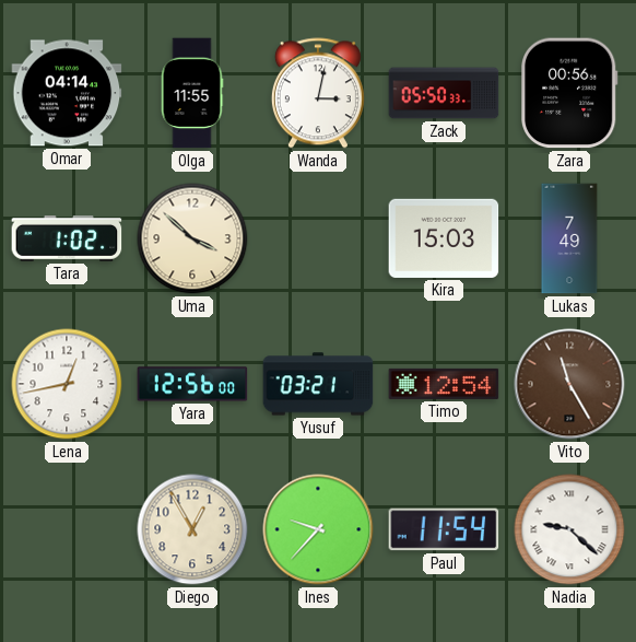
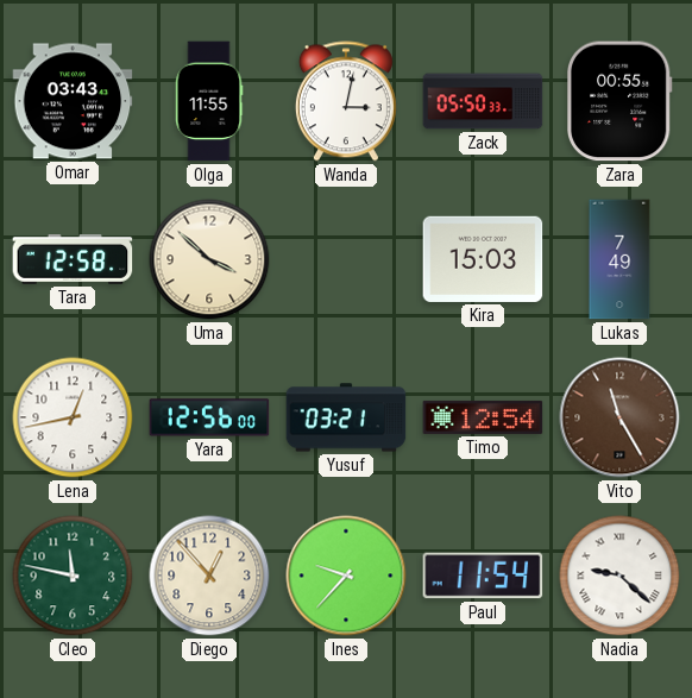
Omar: 04:14 -> 03:43 (73, 101)
Zara: 00:56 -> 00:55 (619, 101)
Tara: 1:02 -> 12:58 (73, 260)
Cleo: none -> 11:47 (73, 576)
Diego: 12:55 -> 12:53 (209, 576)
